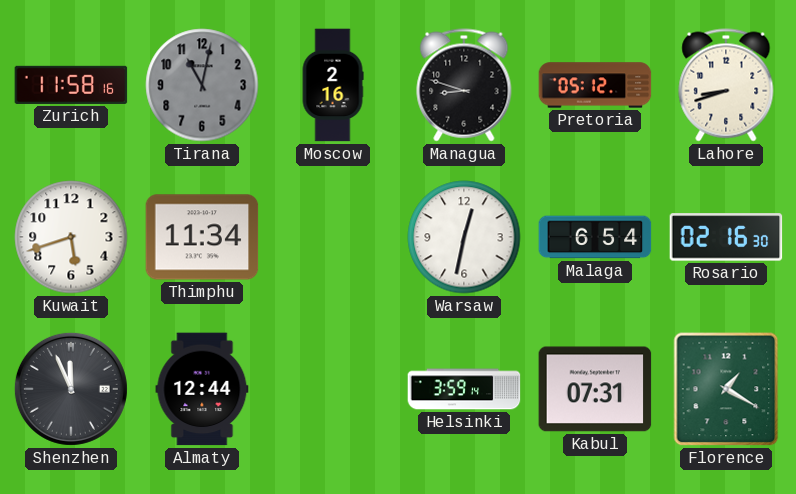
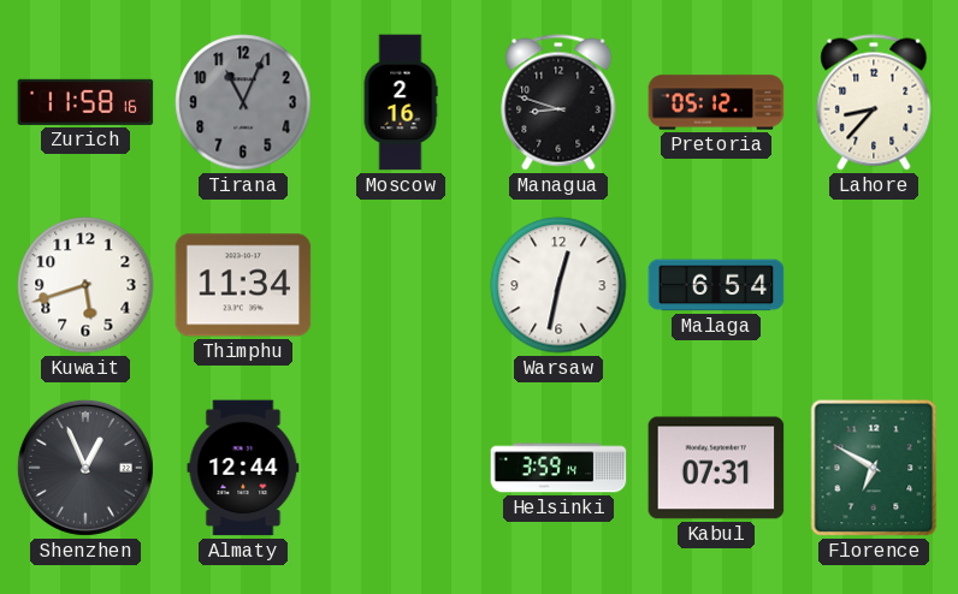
Tirana: 11:02 -> 11:04 (243, 102)
Lahore: 8:42 -> 8:37 (874, 102)
Rosario: 02:16 -> none (726, 237)
Shenzhen: 11:56 -> 12:56 (85, 468)
Florence: 1:20 -> 6:50 (874, 468)
